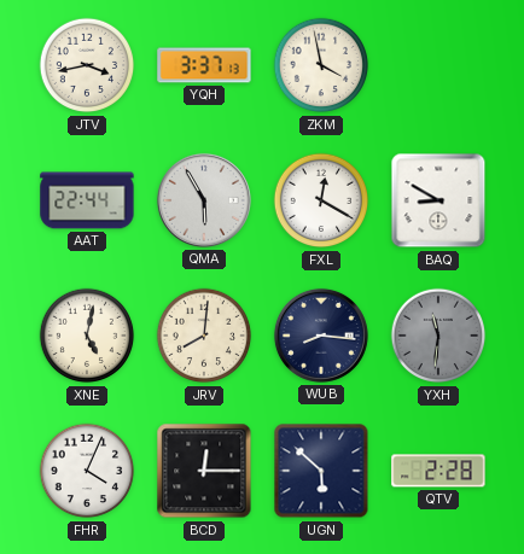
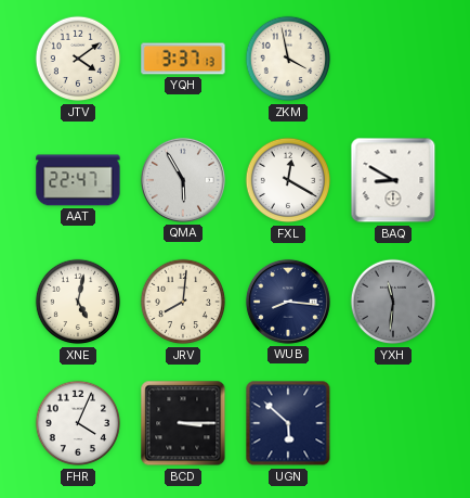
JTV: 3:43 -> 4:09 (78, 59)
AAT: 22:44 -> 22:47 (78, 180)
BCD: 12:15 -> 3:15 (183, 423)
QTV: 2:28 -> none (438, 471)
